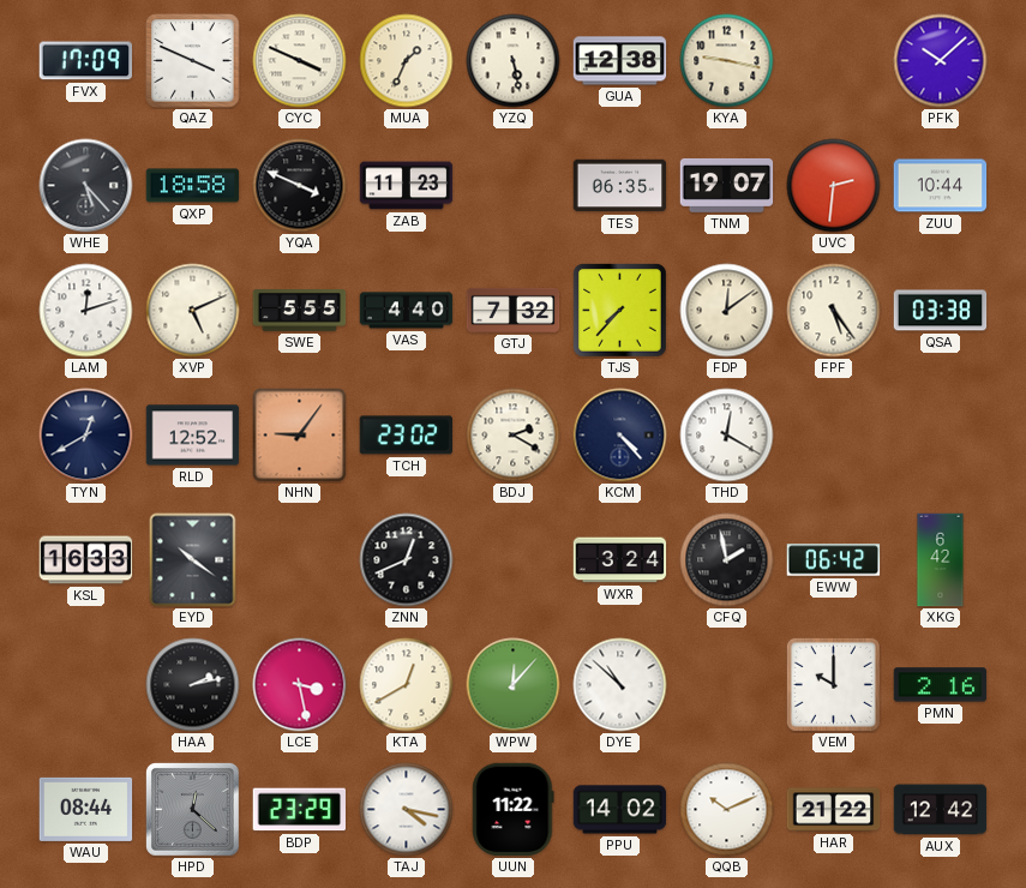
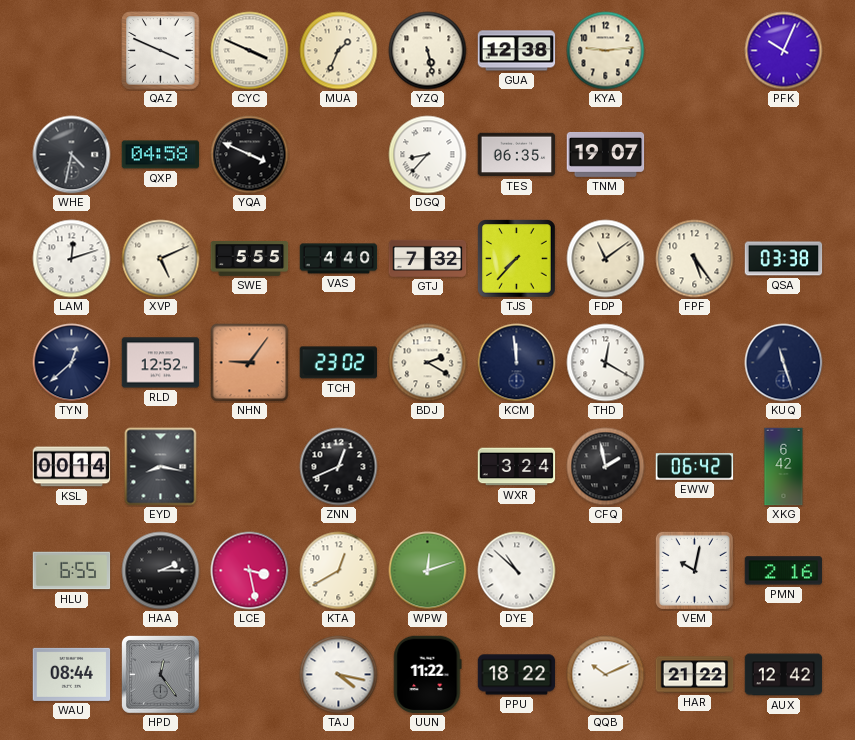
FVX: 17:09 -> none (85, 61)
KYA: 9:17 -> 9:14 (606, 51)
PFK: 10:08 -> 10:04 (784, 51)
WHE: 5:23 -> 4:32 (72, 155)
QXP: 18:58 -> 04:58 (161, 155)
ZAB: 11:23 -> none (407, 186)
DGQ: none -> 8:37 (428, 155)
UVC: 2:31 -> none (834, 186)
ZUU: 10:44 -> none (941, 186)
FDP: 12:09 -> 11:09 (606, 259)
TYN: 12:40 -> 12:38 (72, 363)
KCM: 4:23 -> 11:59 (517, 363)
KUQ: none -> 11:27 (784, 363)
KSL: 16:33 -> 00:14 (72, 467)
EYD: 10:21 -> 8:17 (161, 467)
HLU: none -> 6:55 (72, 571)
HAA: 2:13 -> 2:15 (161, 571)
WPW: 12:07 -> 12:12 (428, 571)
VEM: 10:00 -> 10:02 (694, 570)
HPD: 12:22 -> 12:24 (161, 675)
BDP: 23:29 -> none (300, 810)
PPU: 14:02 -> 18:22 (517, 675)
